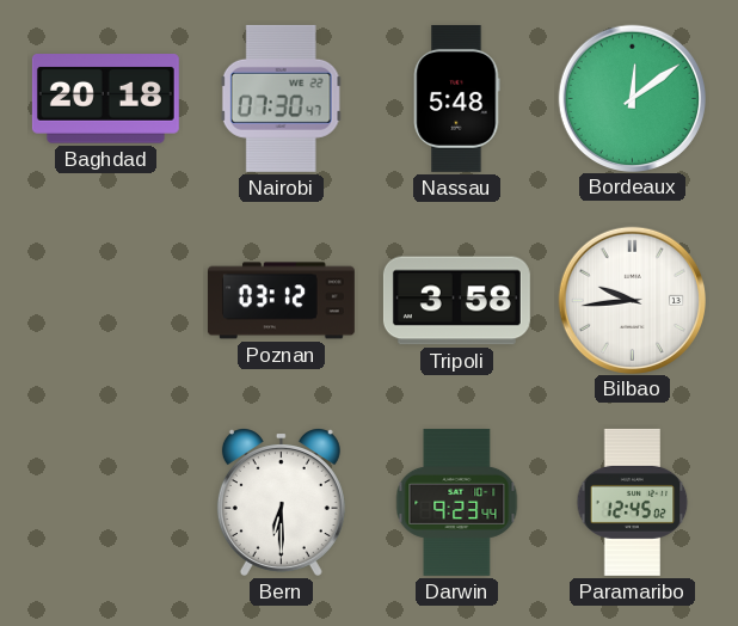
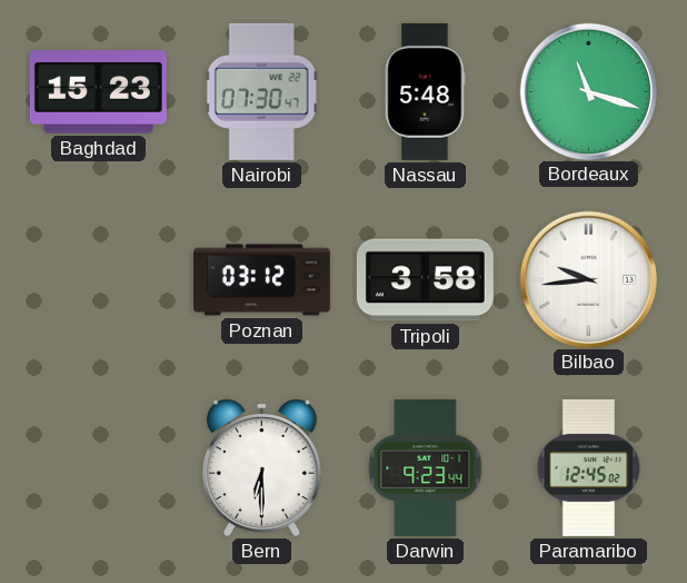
Baghdad: 20:18 -> 15:23 (98, 92)
Bordeaux: 12:09 -> 11:18 (588, 91)
